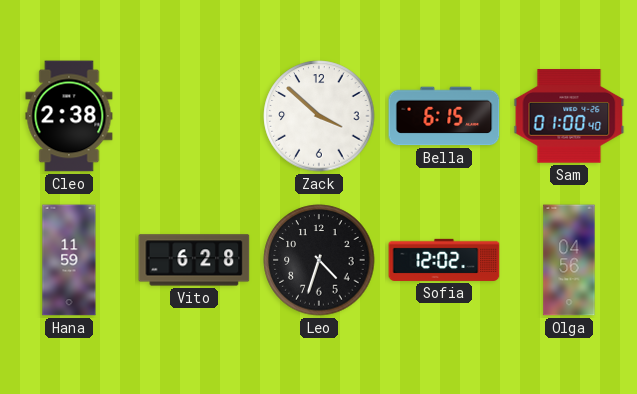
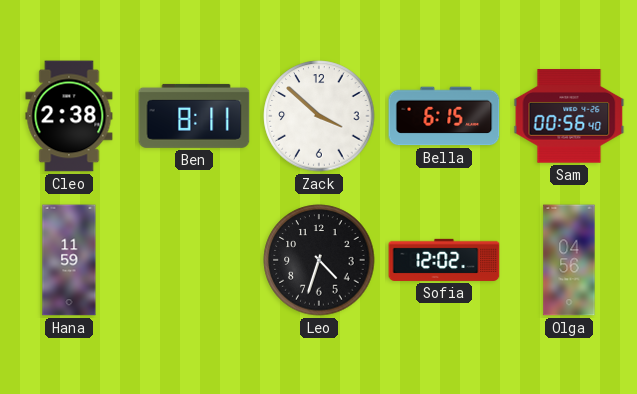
Ben: none -> 8:11 (194, 116)
Sam: 01:00 -> 00:56 (569, 116)
Vito: 6:28 -> none (194, 260)
